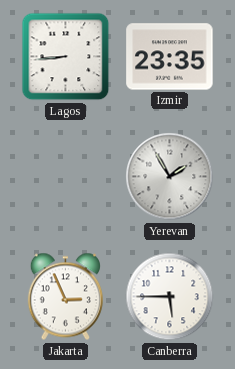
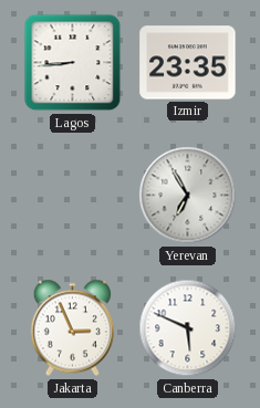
Yerevan: 1:55 -> 6:55 (188, 196)
Canberra: 5:45 -> 5:49 (188, 328)
